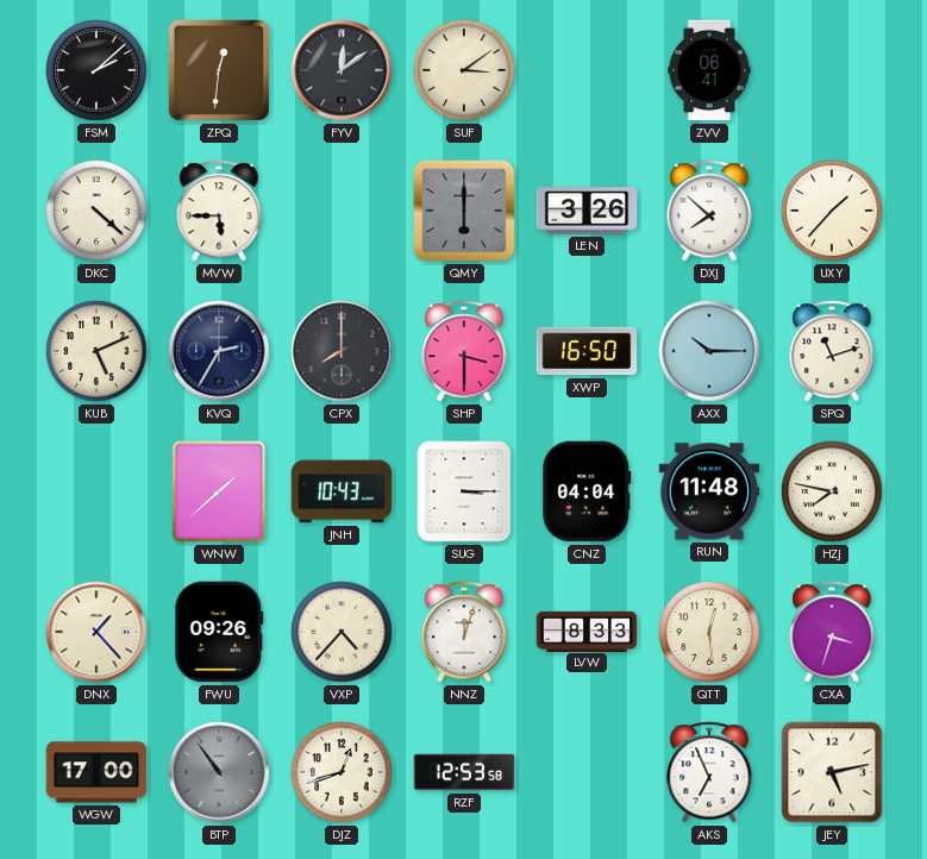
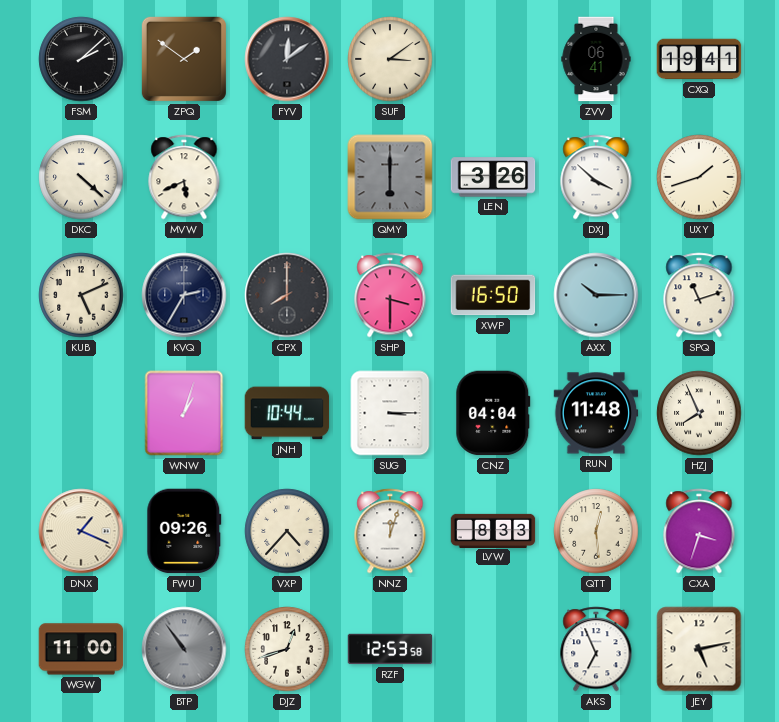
ZPQ: 12:31 -> 1:51 (184, 59)
CXQ: none -> 19:41 (699, 59)
MVW: 5:45 -> 5:41 (184, 177)
DXJ: 7:52 -> 3:52 (596, 177)
UXY: 1:37 -> 1:42 (699, 177)
WNW: 1:38 -> 1:03 (184, 413)
JNH: 10:43 -> 10:44 (287, 413)
HZJ: 7:47 -> 7:56 (699, 413)
DNX: 1:23 -> 1:19 (81, 531)
WGW: 17:00 -> 11:00 (81, 649)
